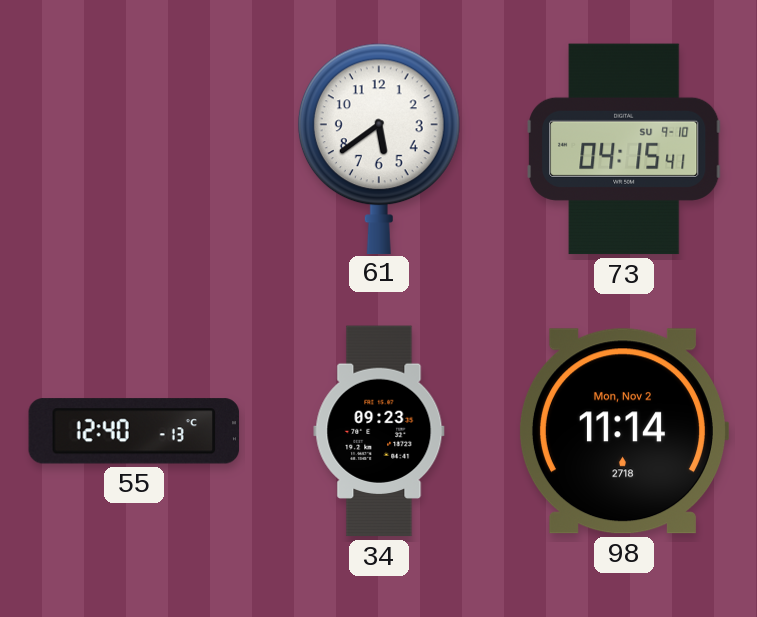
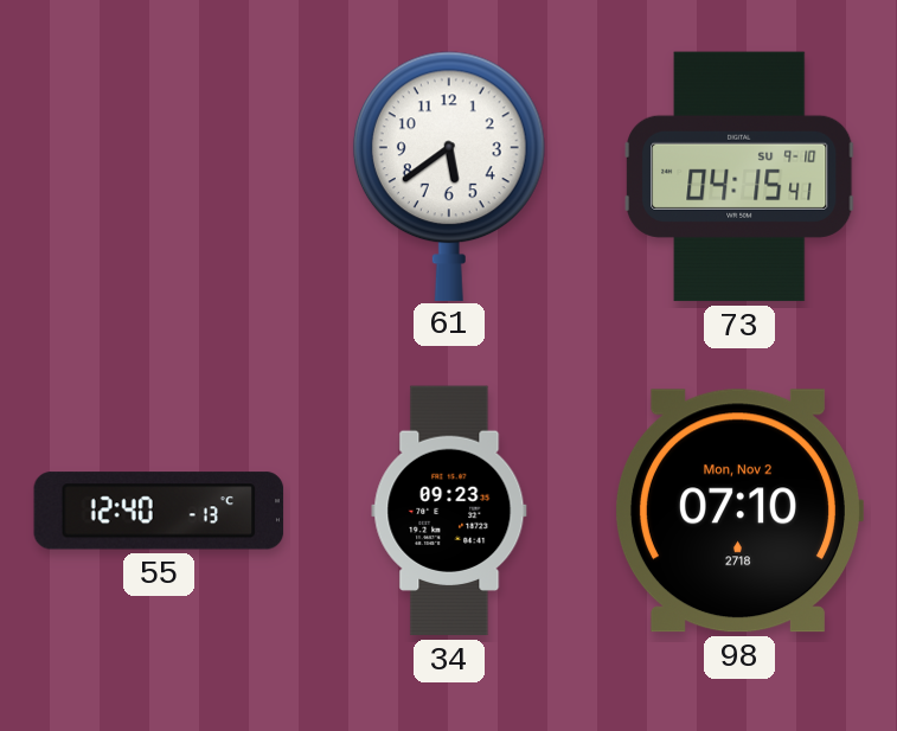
98: 11:14 -> 07:10 (738, 511)
